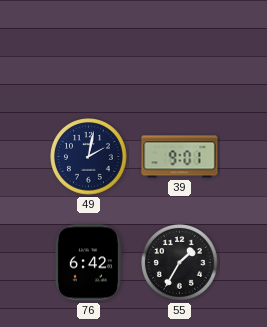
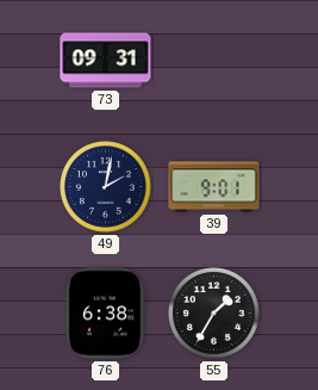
73: none -> 09:31 (106, 61)
76: 6:42 -> 6:38 (105, 314)
